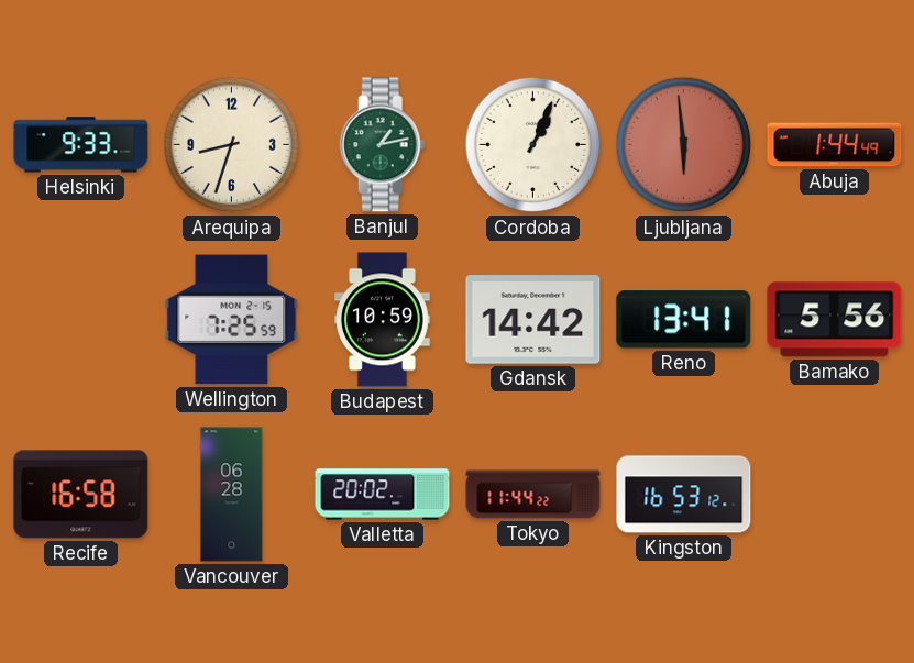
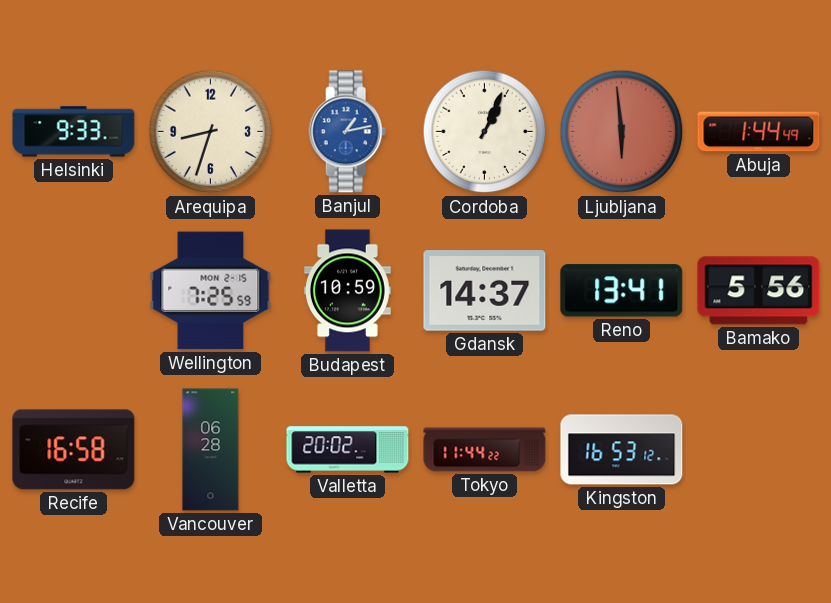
Banjul dial: green -> blue (348, 132)
Gdansk: 14:42 -> 14:37 (485, 291)
